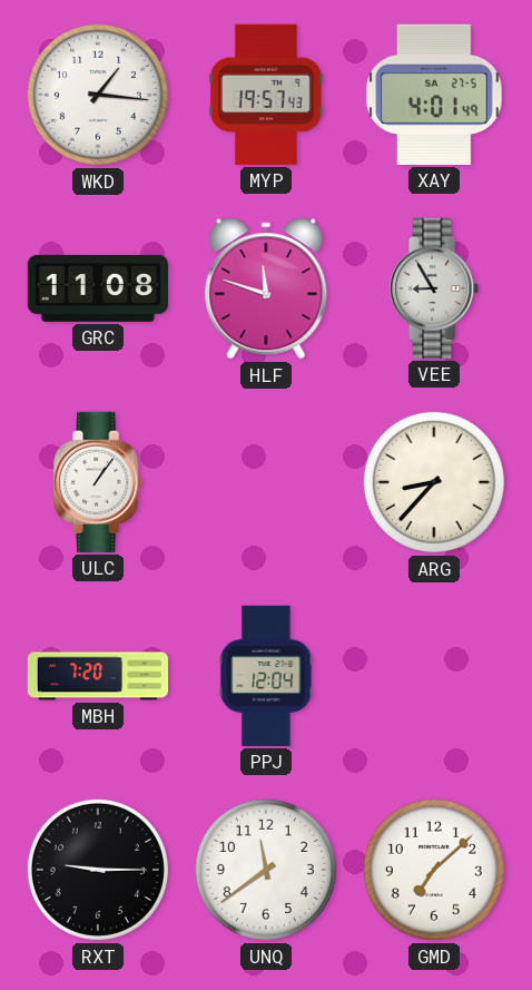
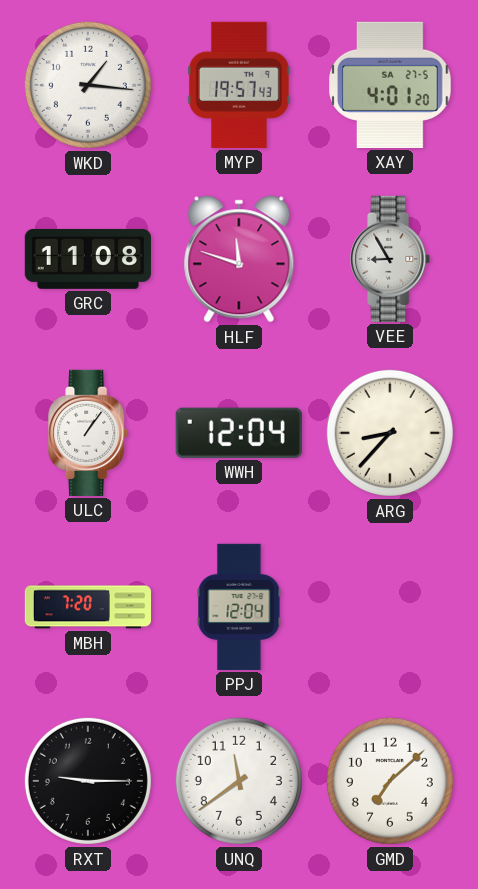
XAY: 4:01:49 -> 4:01:20 (390, 85)
WWH: none -> 12:04 (239, 433)
